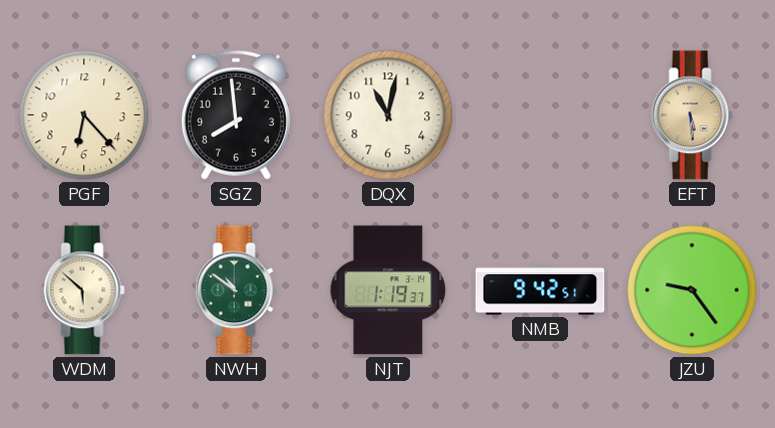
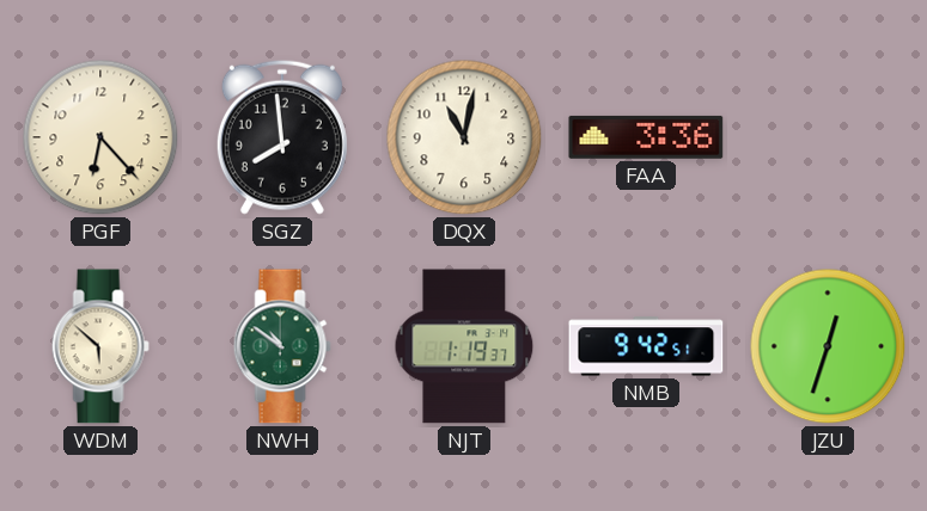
FAA: none -> 3:36 (646, 137)
EFT: 5:29 -> none (692, 115)
JZU: 9:24 -> 12:33 (828, 346)
